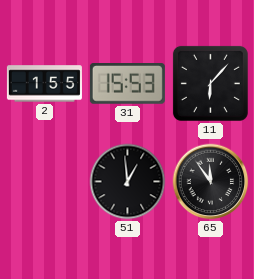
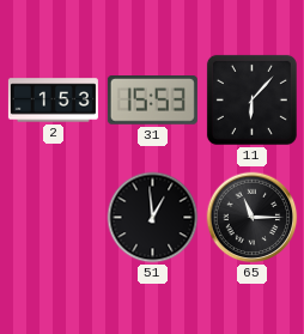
2: 1:55 -> 1:53 (53, 101)
65: 11:54 -> 11:15 (253, 218)
